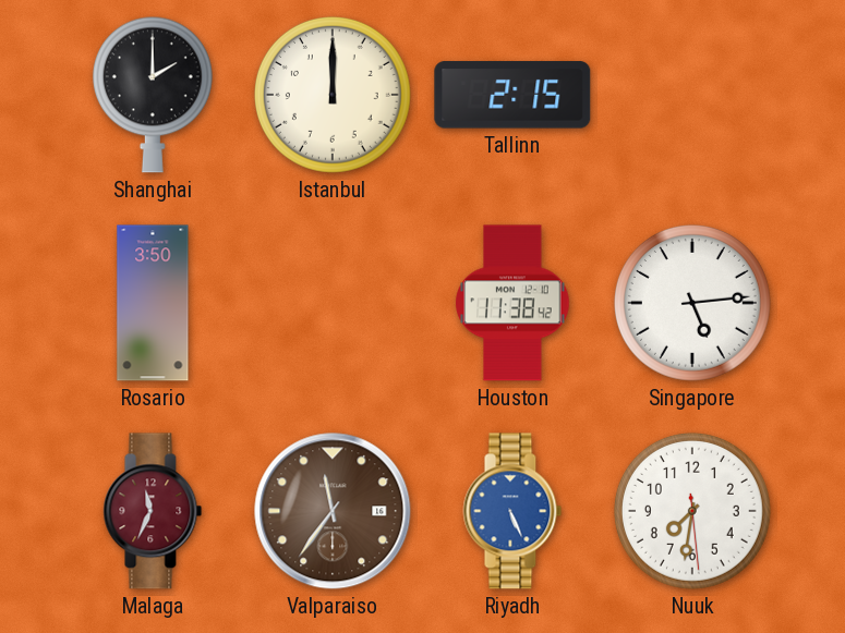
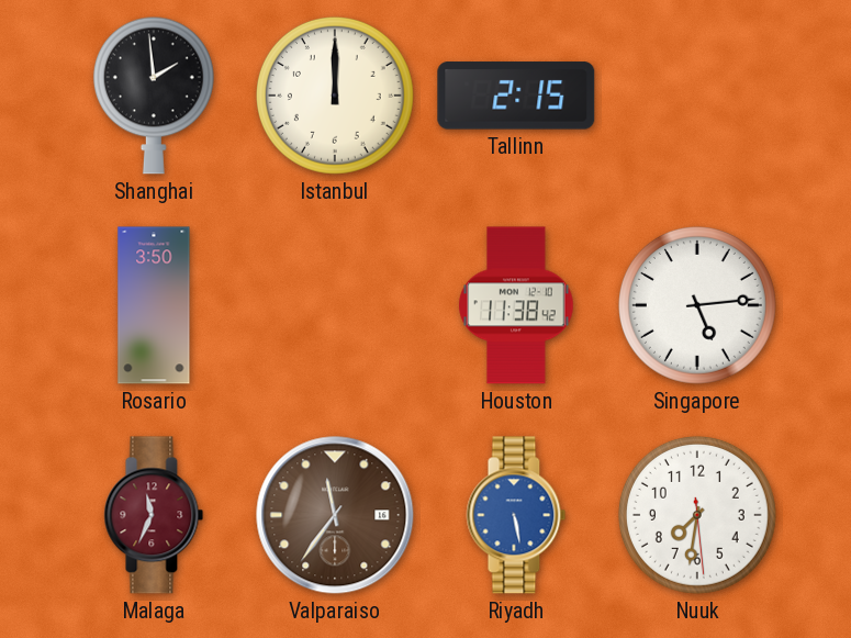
Shanghai: 2:00 -> 1:59 (154, 96)
Riyadh: 5:26 -> 5:28 (516, 515)
